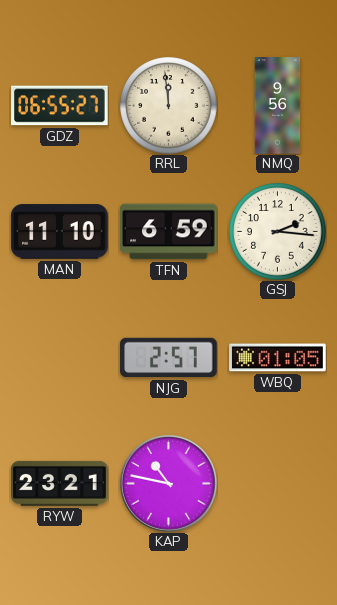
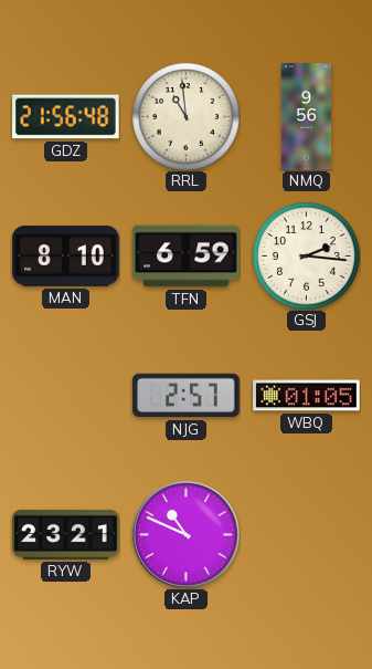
GDZ: 06:55 -> 21:56 (66, 117)
RRL: 11:59 -> 10:59 (187, 117)
MAN: 11:10 -> 8:10 (66, 257)
KAP: 10:47 -> 10:49 (185, 534)
